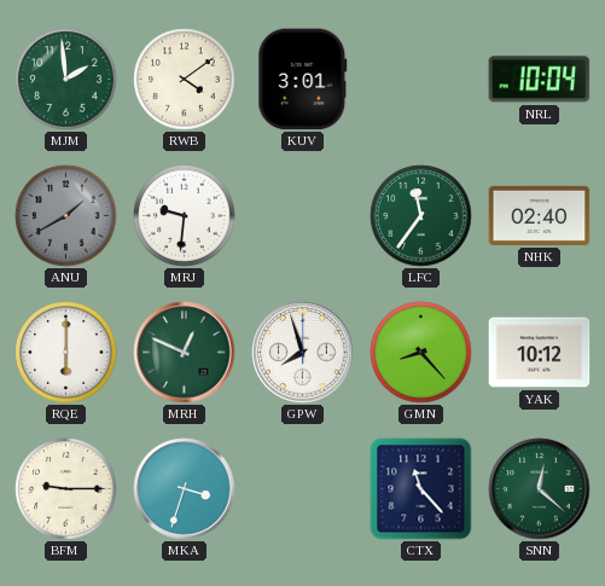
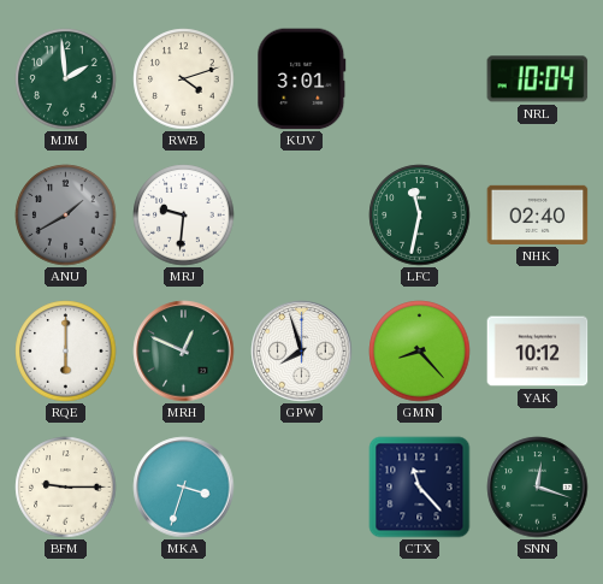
RWB: 4:09 -> 4:12 (184, 79)
LFC: 11:36 -> 11:32 (420, 216)
SNN: 12:22 -> 12:18 (538, 488)
